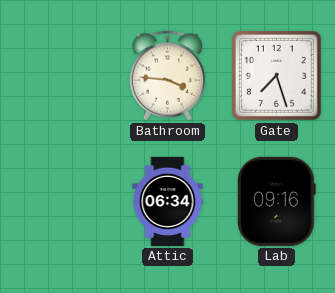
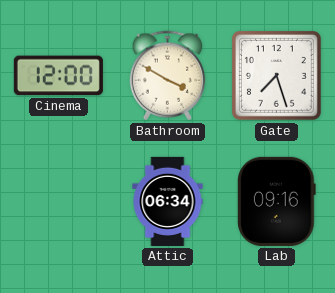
Cinema: none -> 12:00 (58, 76)
Bathroom: 3:46 -> 3:50 (168, 76)
